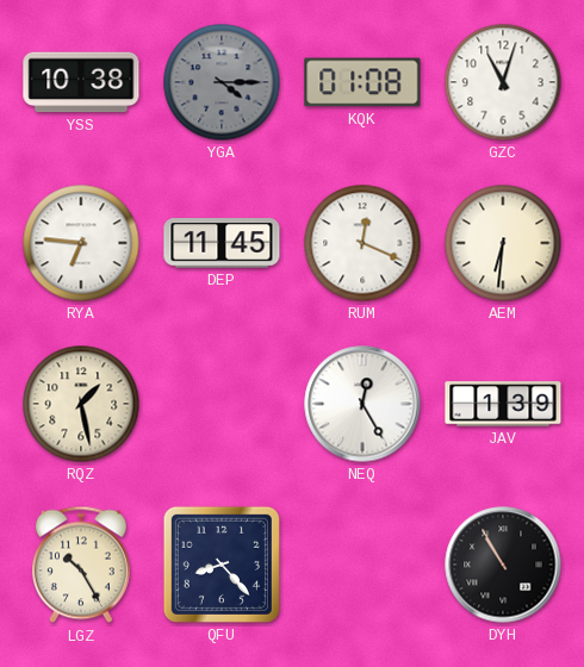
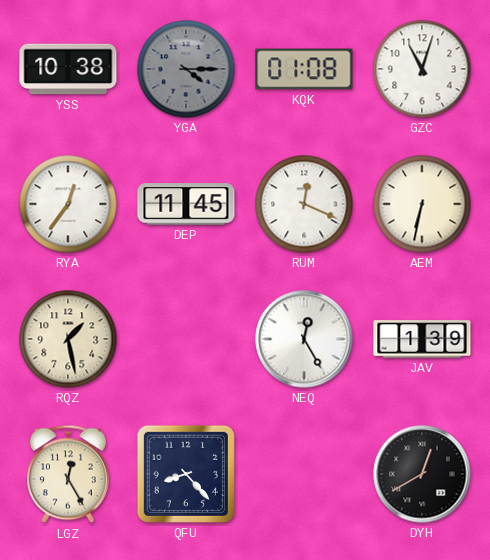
RYA: 6:46 -> 12:36 (68, 204)
AEM: 6:31 -> 6:32 (422, 204)
LGZ: 10:25 -> 12:25 (68, 474)
DYH: 10:55 -> 12:40 (422, 474)
